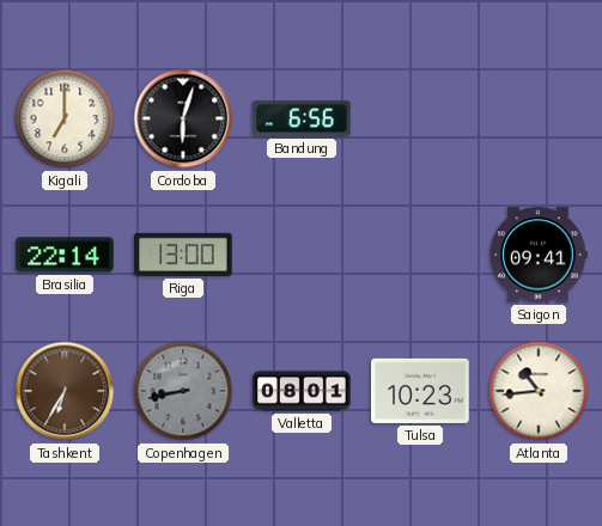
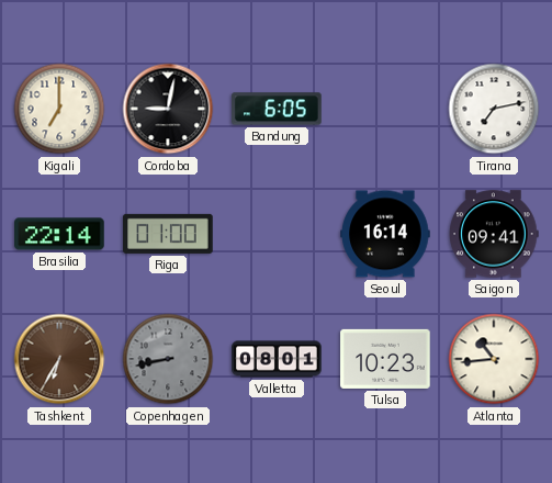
Cordoba: 6:03 -> 9:02 (168, 109)
Bandung: 6:56 -> 6:05 (277, 109)
Tirana: none -> 7:13 (494, 109)
Riga: 13:00 -> 01:00 (168, 234)
Seoul: none -> 16:14 (385, 234)
